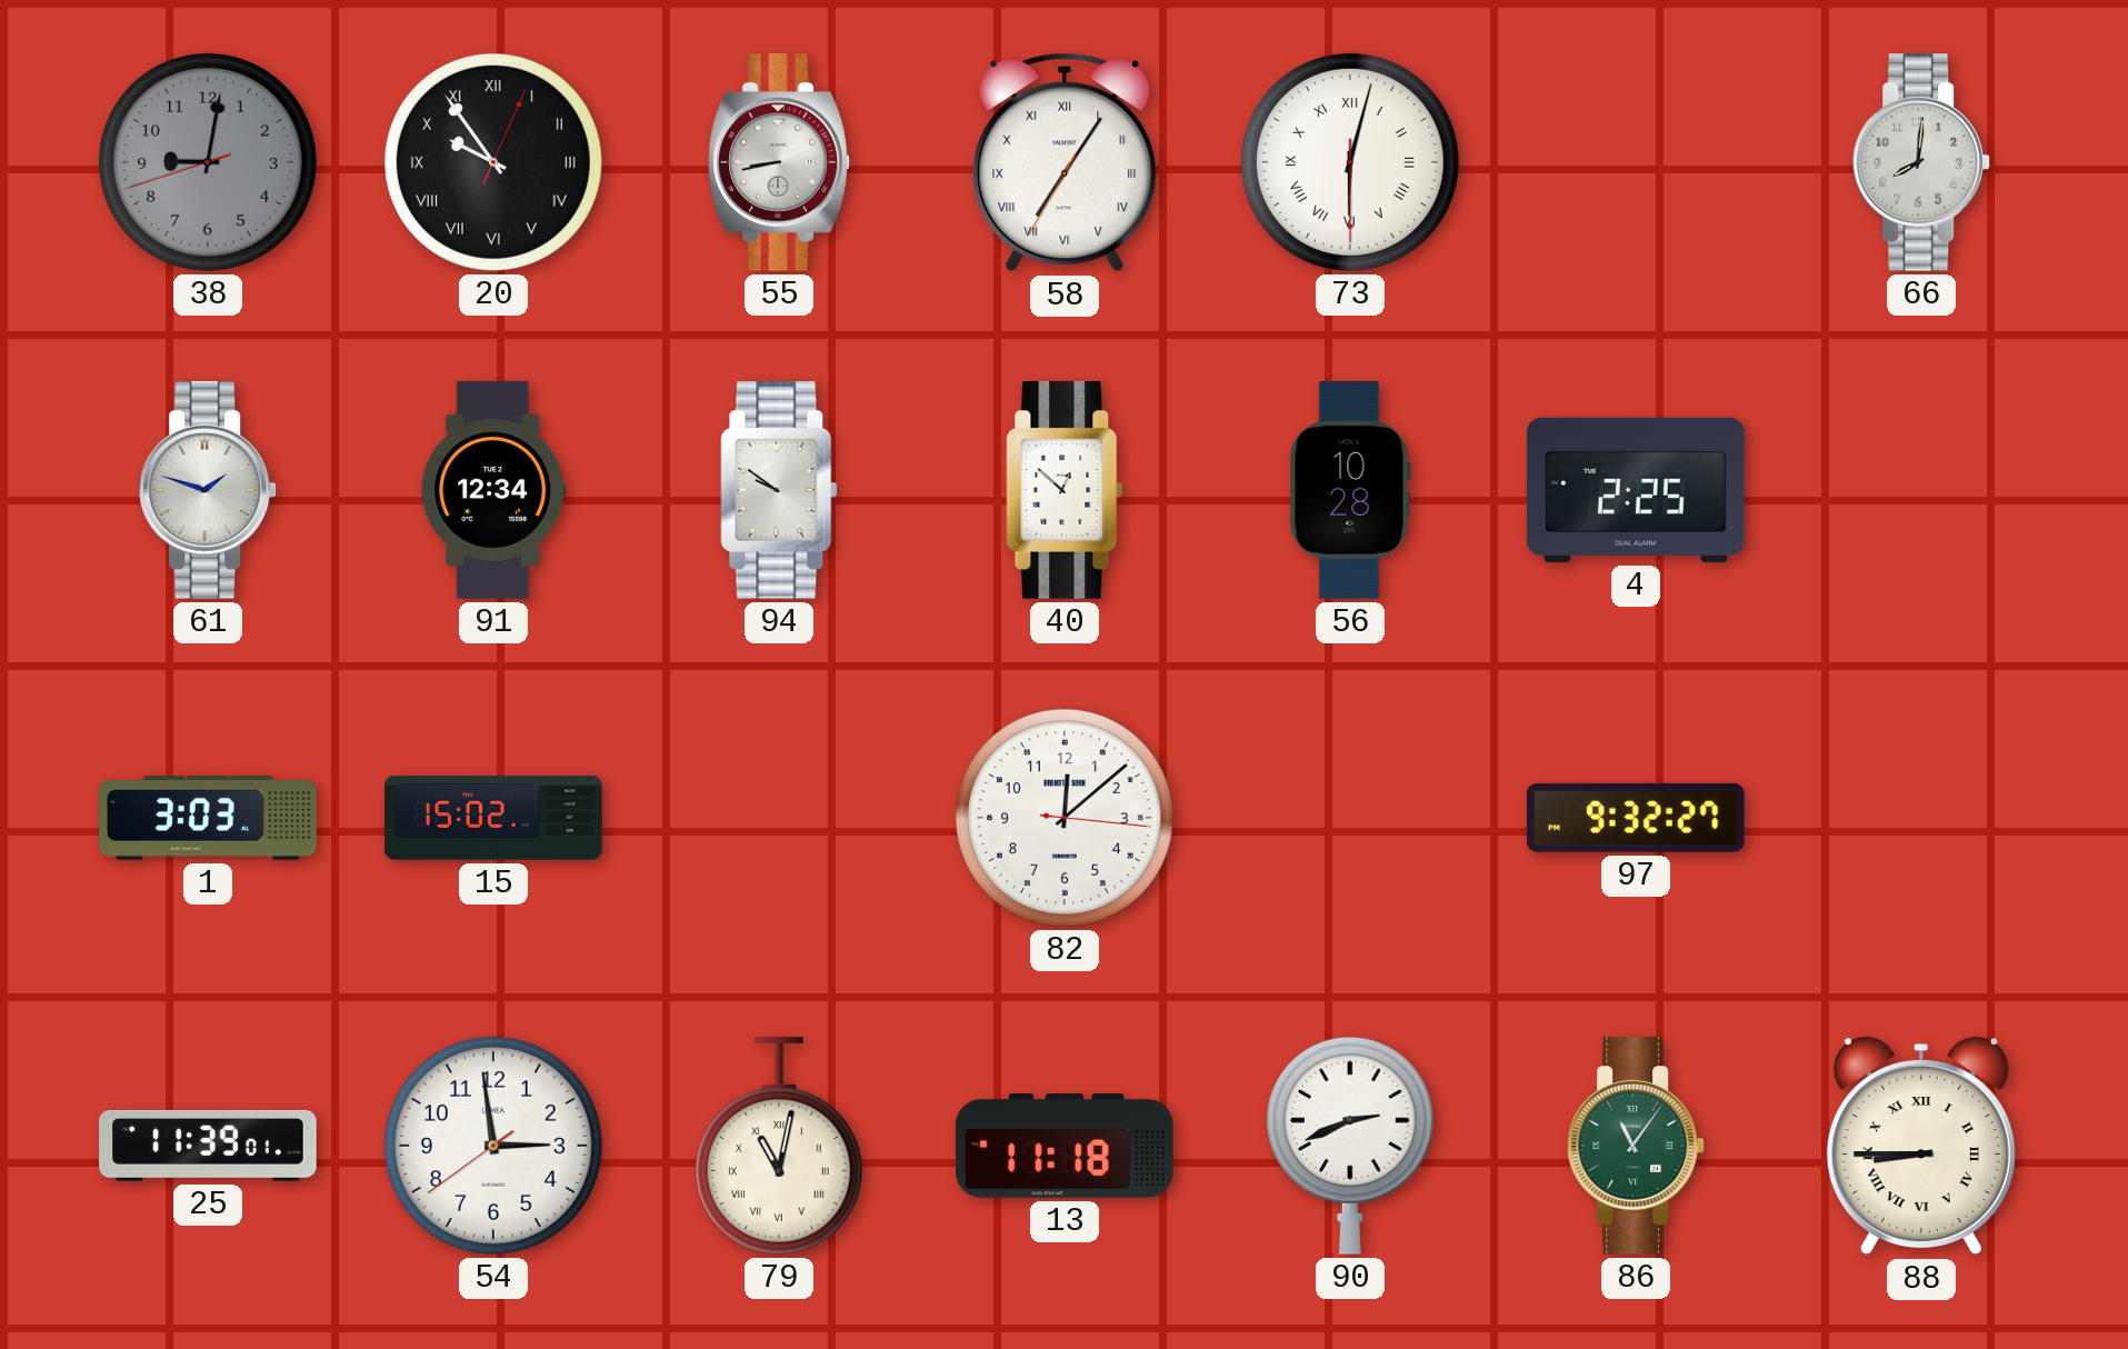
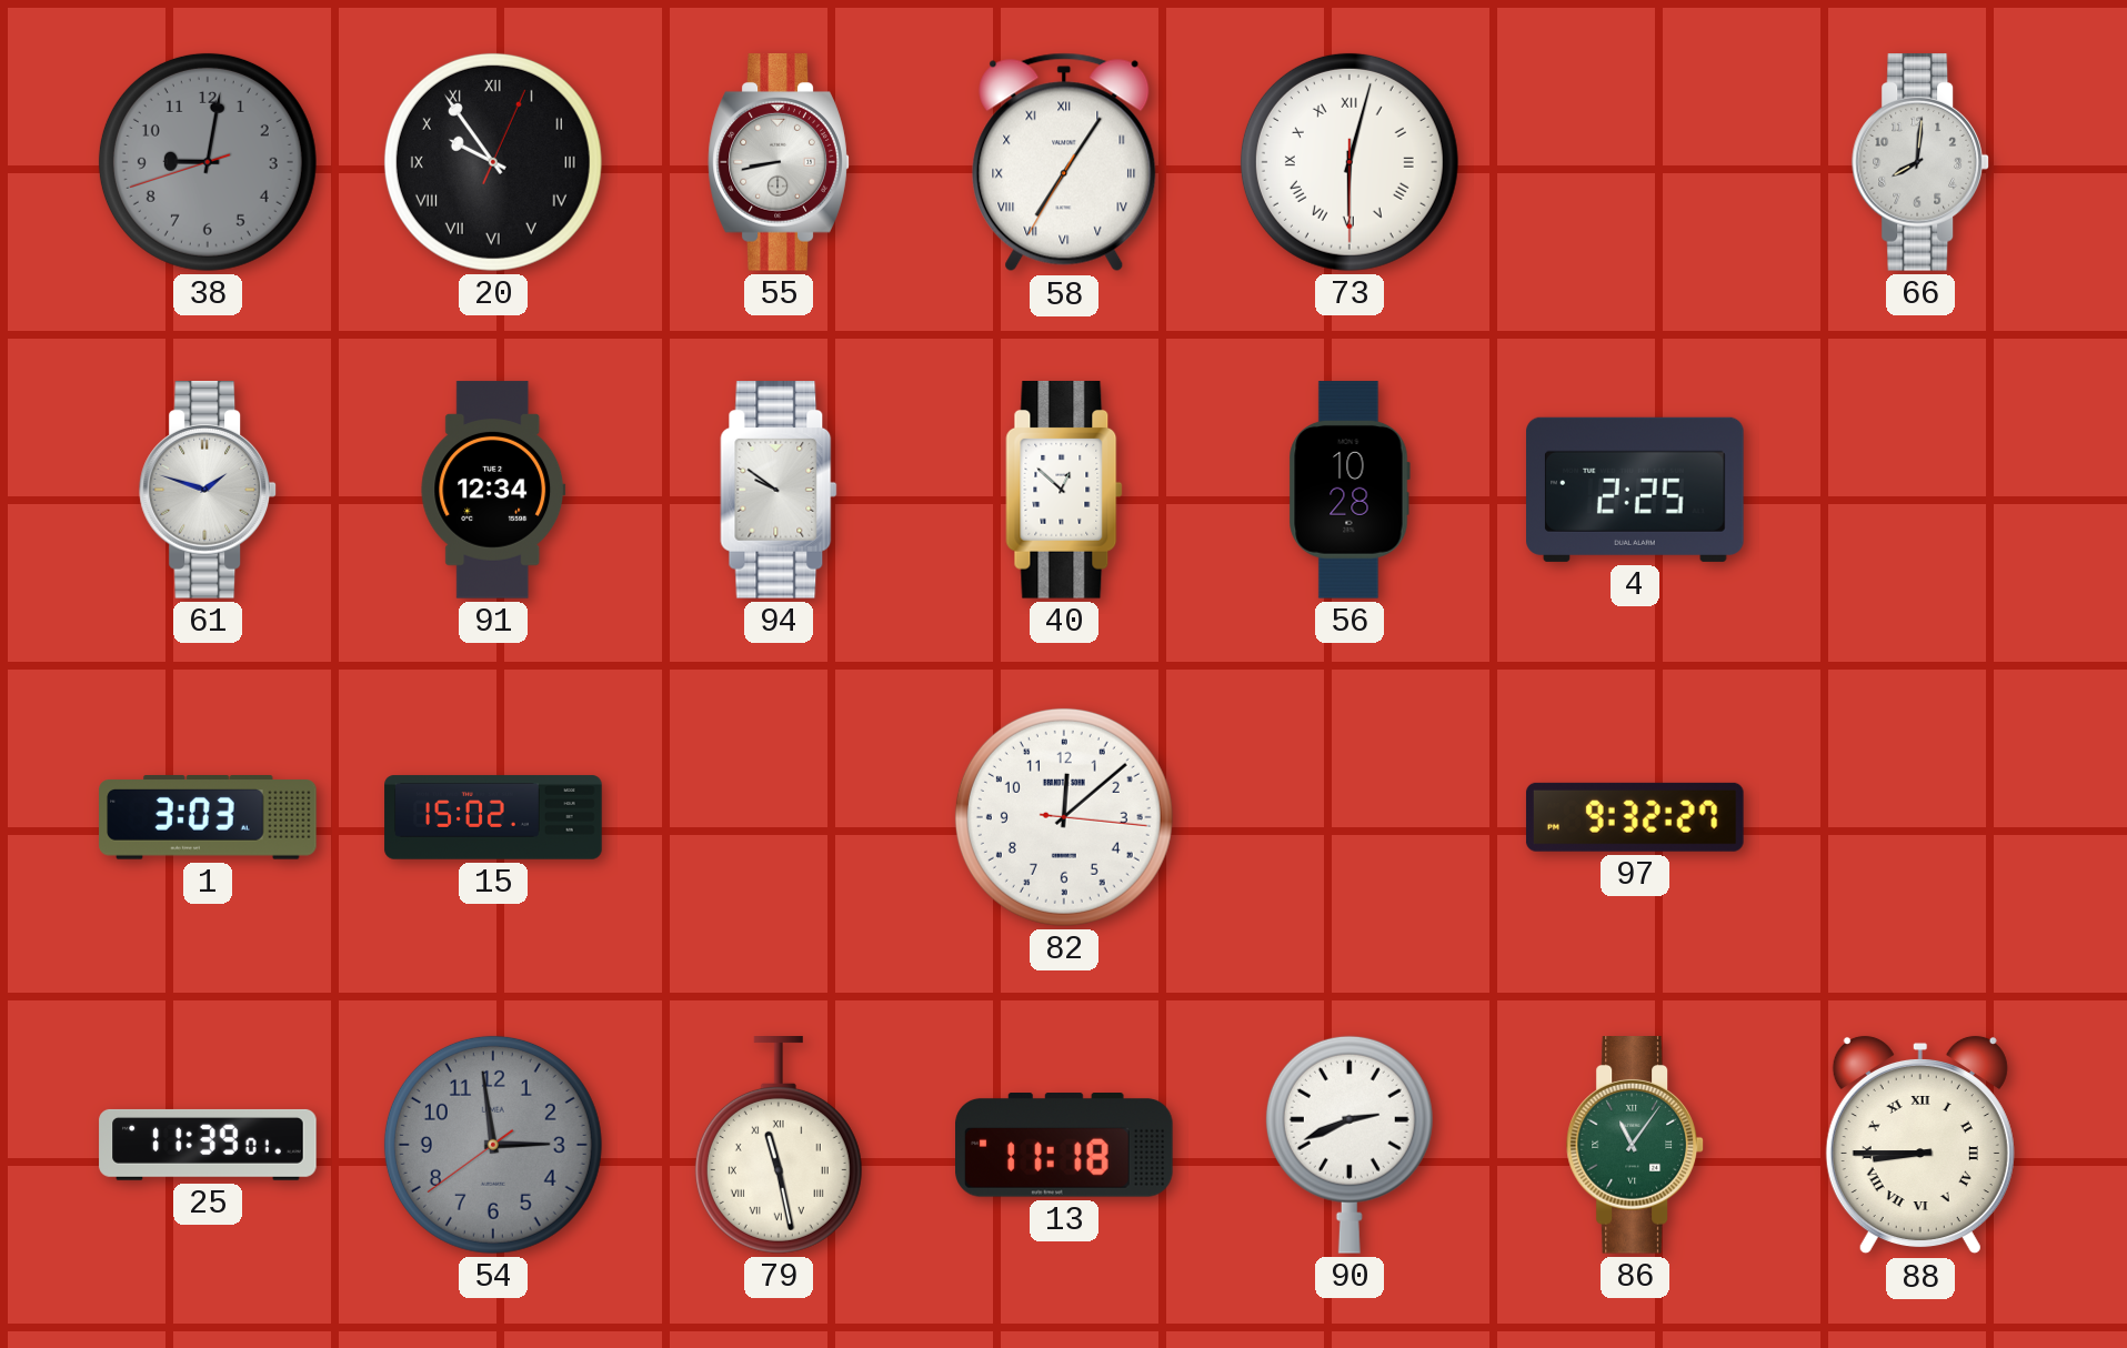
54 dial: white -> grey (493, 1145)
79: 11:02 -> 11:28 (779, 1146)
